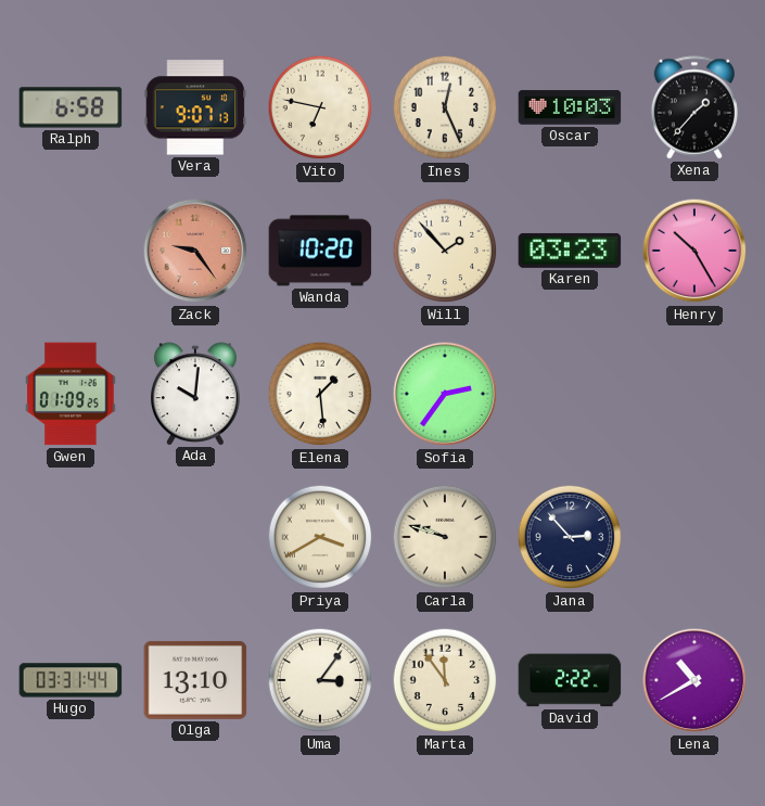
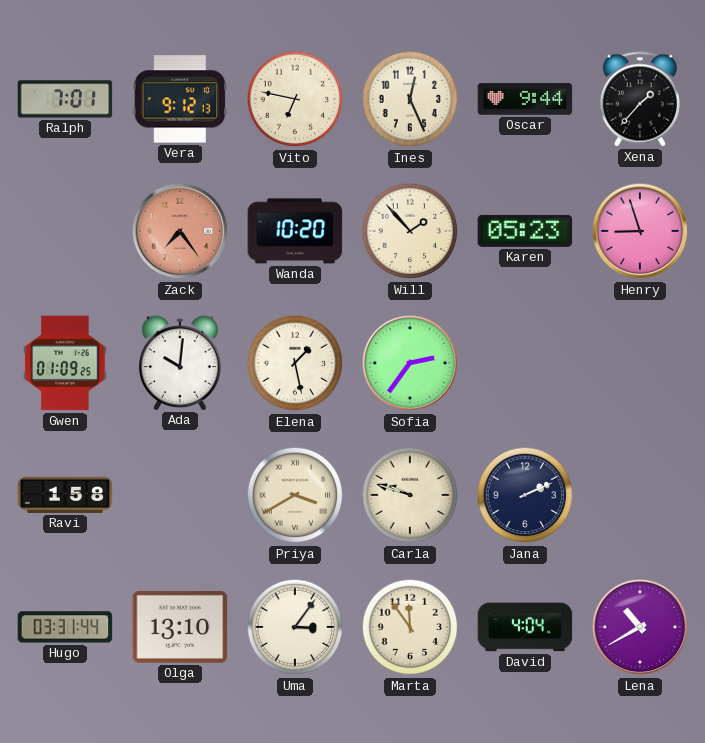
Ralph: 6:58 -> 7:01 (65, 99)
Vera: 9:07 -> 9:12 (180, 99)
Oscar: 10:03 -> 9:44 (525, 99)
Zack: 9:24 -> 7:24 (180, 231)
Karen: 03:23 -> 05:23 (525, 231)
Henry: 10:25 -> 8:57 (640, 231)
Elena: 1:29 -> 1:28 (295, 363)
Ravi: none -> 1:58 (65, 495)
Jana: 2:53 -> 2:11 (525, 495)
David: 2:22 -> 4:04 (525, 627)
